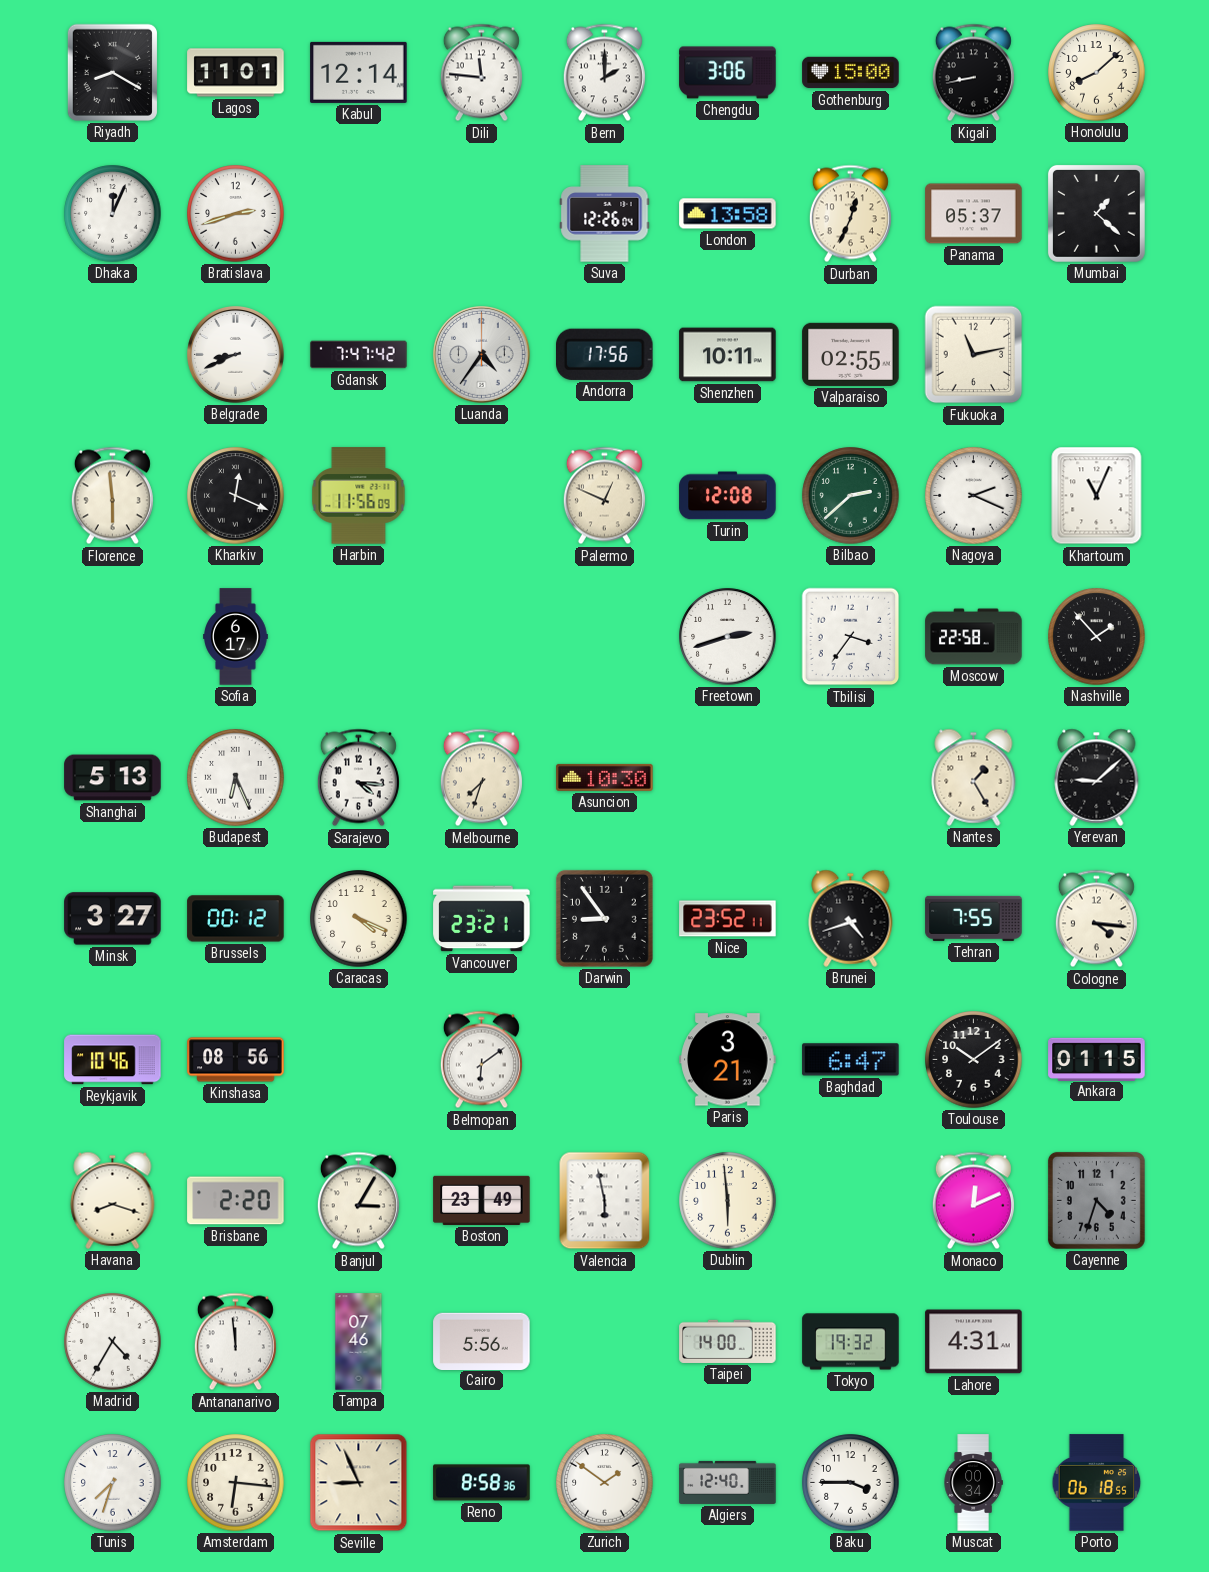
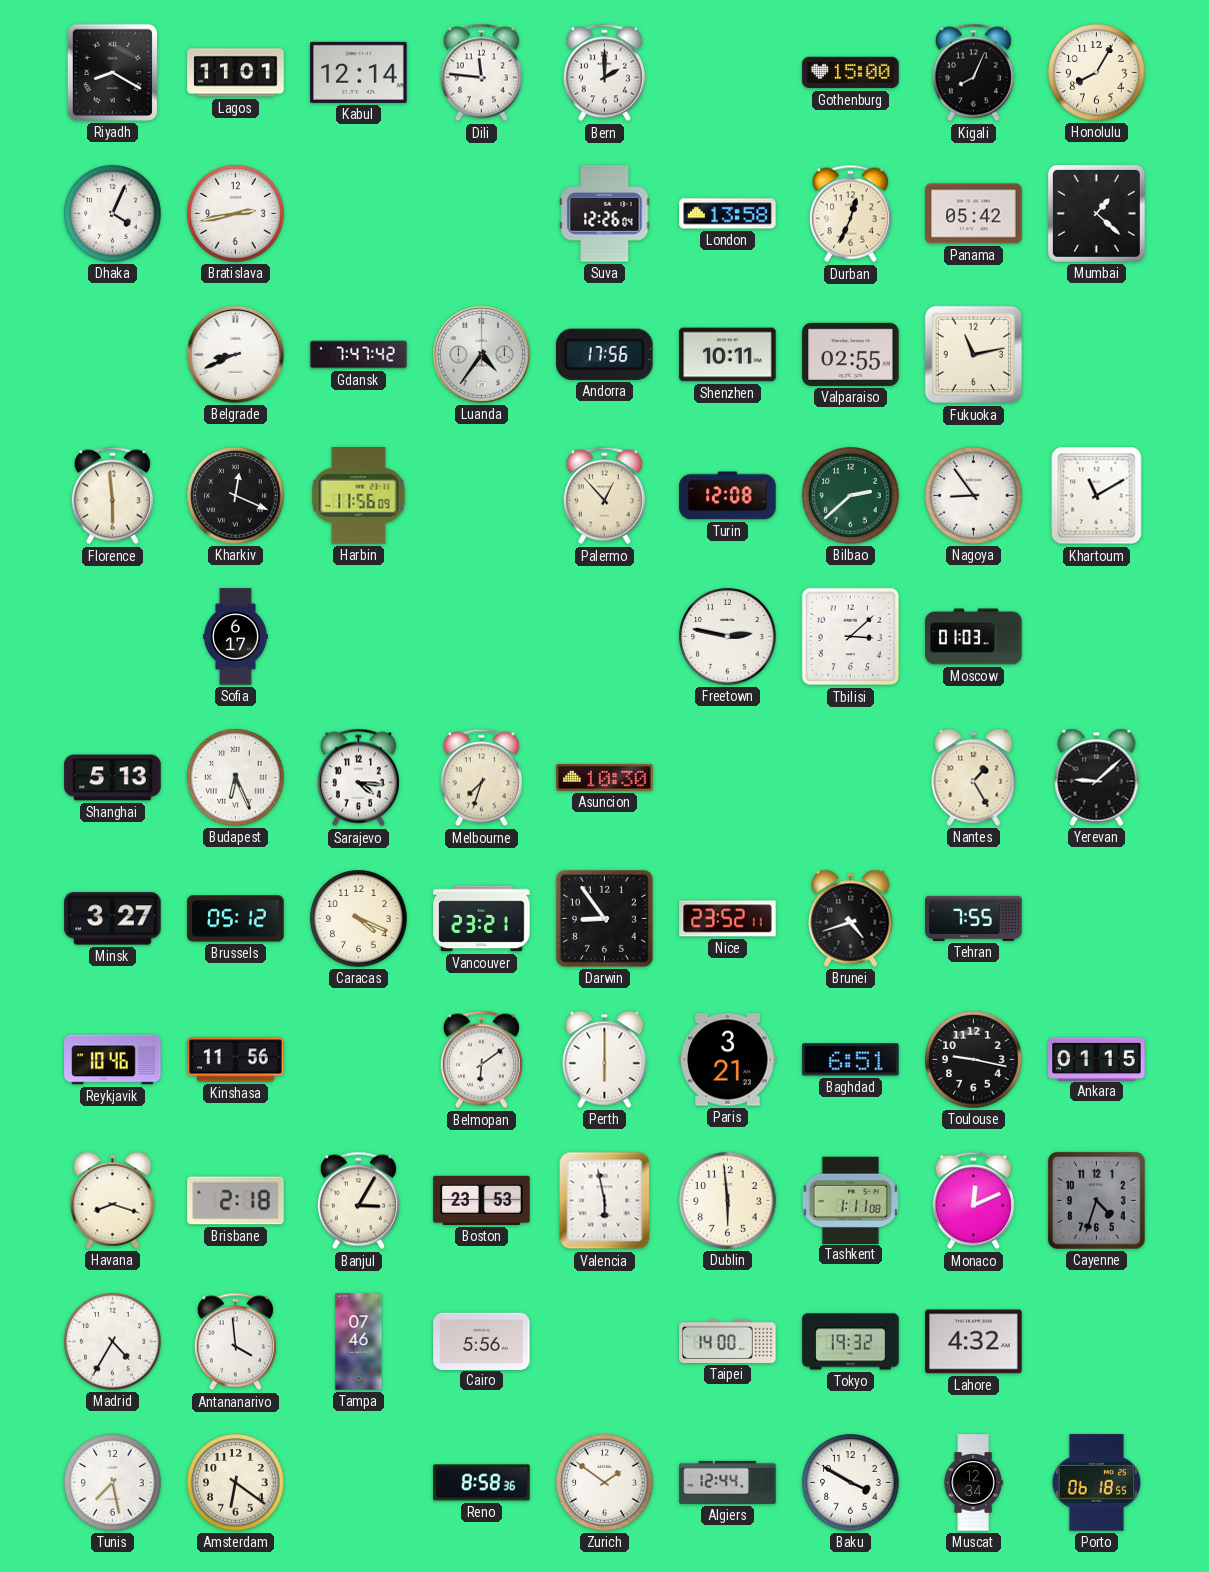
Chengdu: 3:06 -> none (728, 73)
Kigali: 8:43 -> 8:04 (973, 73)
Honolulu: 8:08 -> 8:05 (1097, 73)
Dhaka: 12:04 -> 4:04 (113, 214)
Bratislava: 2:42 -> 2:43 (236, 214)
Panama: 05:37 -> 05:42 (974, 214)
Palermo: 12:49 -> 12:53 (604, 496)
Nagoya: 2:19 -> 8:54 (974, 496)
Khartoum: 11:04 -> 11:10 (1097, 496)
Freetown: 2:42 -> 2:47 (728, 637)
Tbilisi: 3:36 -> 3:08 (851, 637)
Moscow: 22:58 -> 01:03 (974, 637)
Nashville: 1:53 -> none (1097, 637)
Brussels: 00:12 -> 05:12 (236, 919)
Cologne: 4:16 -> none (1096, 919)
Kinshasa: 08:56 -> 11:56 (236, 1060)
Perth: none -> 6:00 (605, 1059)
Baghdad: 6:47 -> 6:51 (851, 1060)
Toulouse: 10:09 -> 9:17 (974, 1060)
Brisbane: 2:20 -> 2:18 (236, 1201)
Boston: 23:49 -> 23:53 (482, 1200)
Tashkent: none -> 1:11 (850, 1200)
Antananarivo: 11:59 -> 3:59 (235, 1342)
Lahore: 4:31 -> 4:32 (974, 1342)
Tunis: 7:33 -> 7:28 (113, 1483)
Amsterdam: 6:16 -> 6:21 (236, 1483)
Seville: 8:56 -> none (359, 1483)
Algiers: 12:40 -> 12:44 (728, 1482)
Baku: 3:45 -> 3:50 (851, 1483)
Muscat: 00:34 -> 12:34 (973, 1483)
